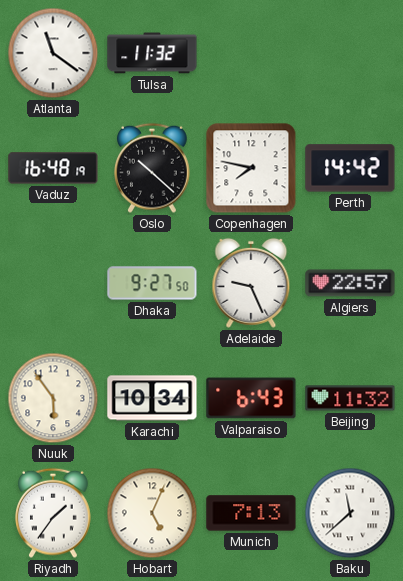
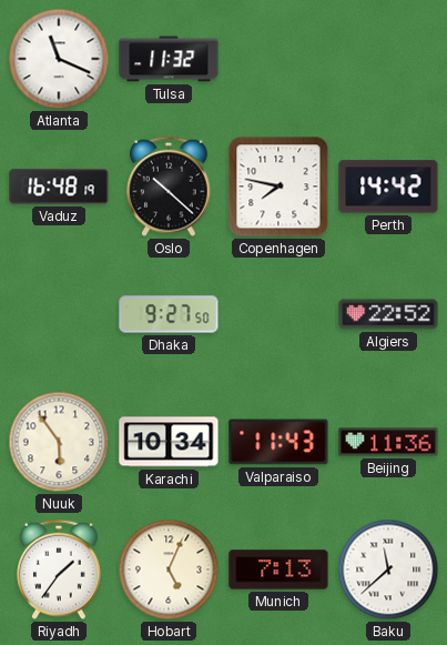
Atlanta: 11:21 -> 11:19 (59, 59)
Adelaide: 9:26 -> none (251, 283)
Algiers: 22:57 -> 22:52 (388, 314)
Valparaiso: 6:43 -> 11:43 (278, 442)
Beijing: 11:32 -> 11:36 (388, 442)
